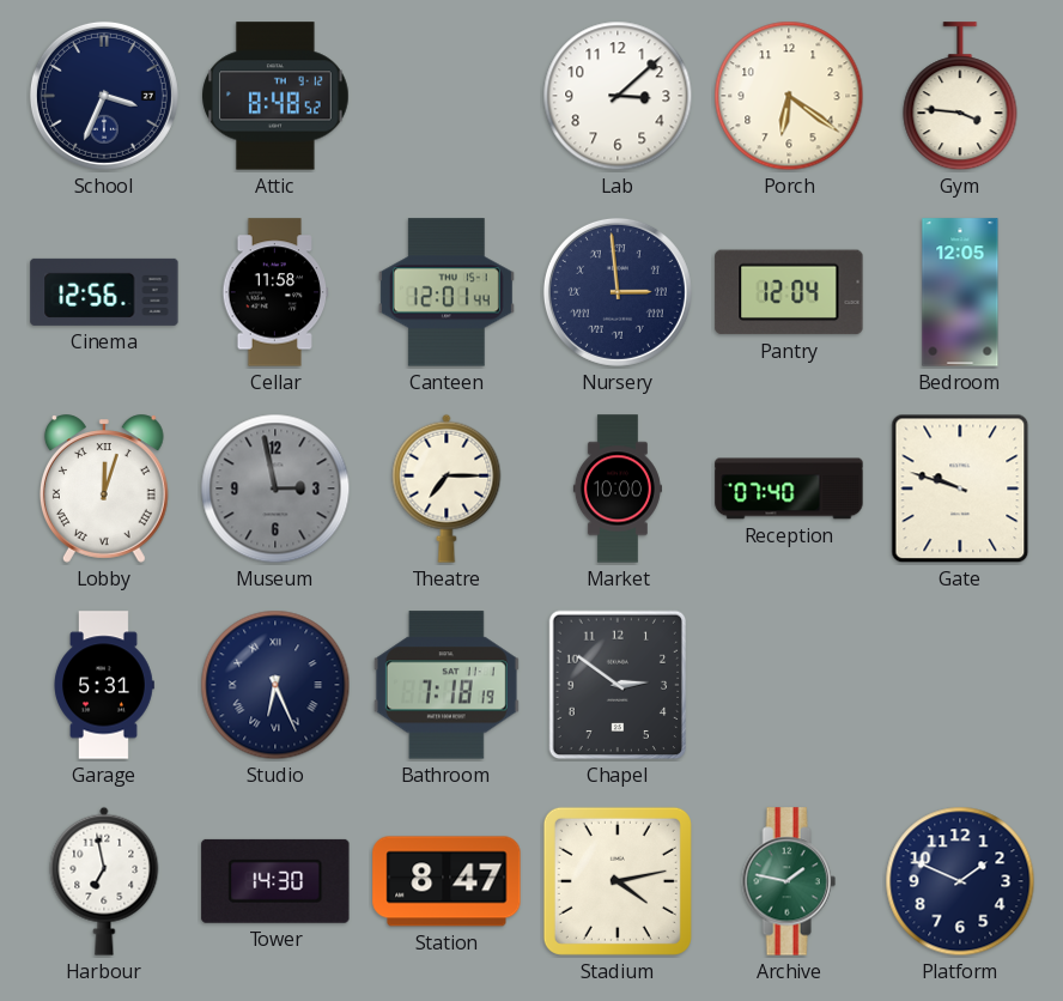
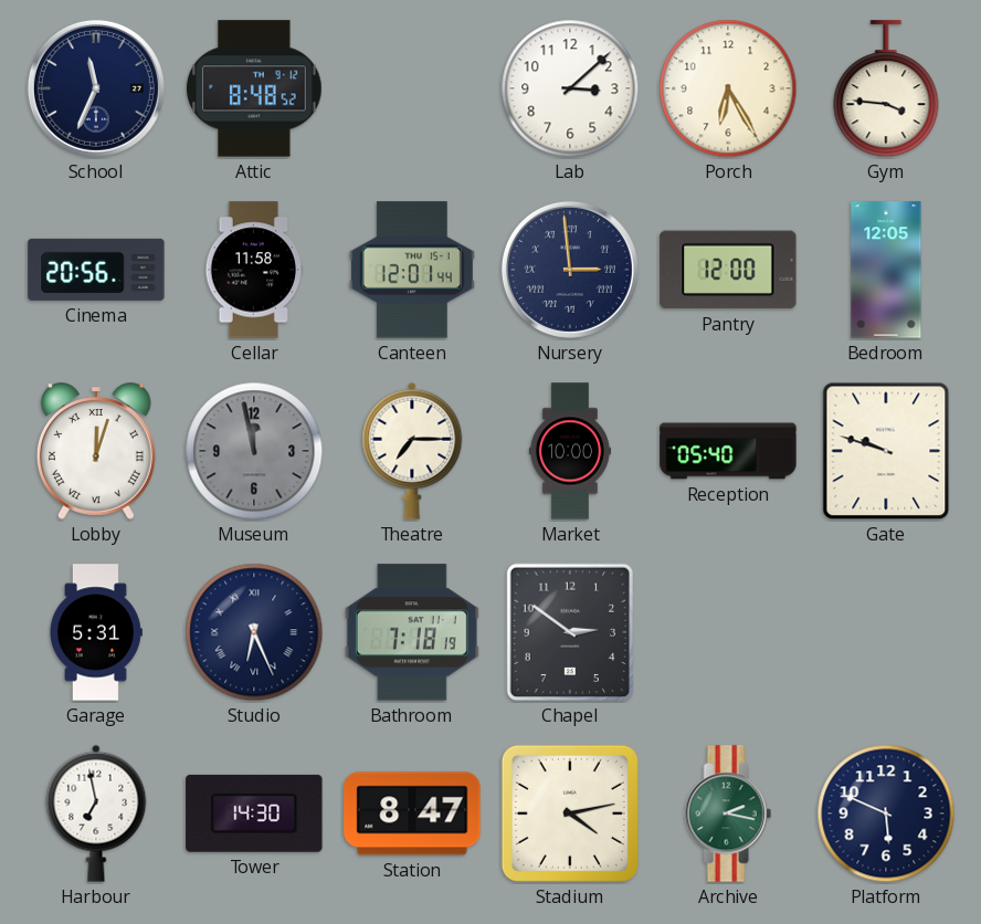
School: 3:34 -> 11:34 (96, 88)
Porch: 6:21 -> 6:25 (728, 88)
Cinema: 12:56 -> 20:56 (96, 270)
Pantry: 12:04 -> 12:00 (728, 270)
Museum: 2:58 -> 11:58 (254, 451)
Reception: 07:40 -> 05:40 (728, 451)
Archive: 1:47 -> 2:17 (728, 813)
Platform: 1:49 -> 5:49 (886, 813)
